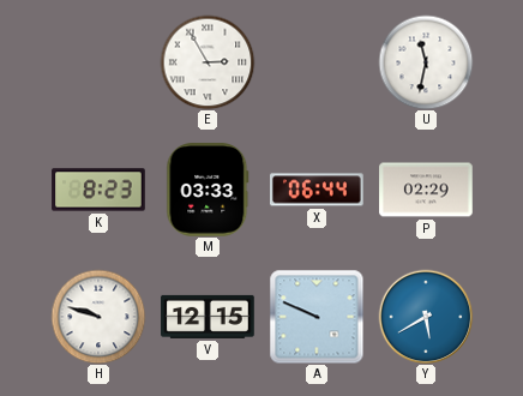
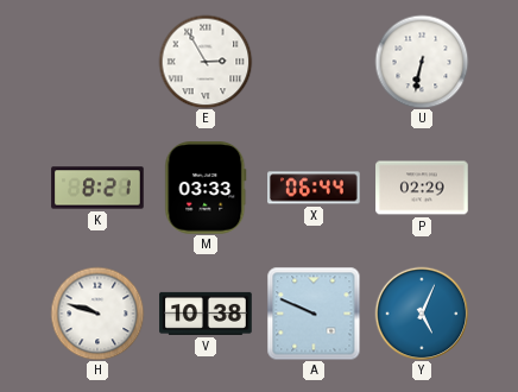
U: 11:32 -> 6:32 (422, 62)
K: 8:23 -> 8:21 (97, 188)
V: 12:15 -> 10:38 (206, 314)
Y: 5:40 -> 5:04 (422, 314)
